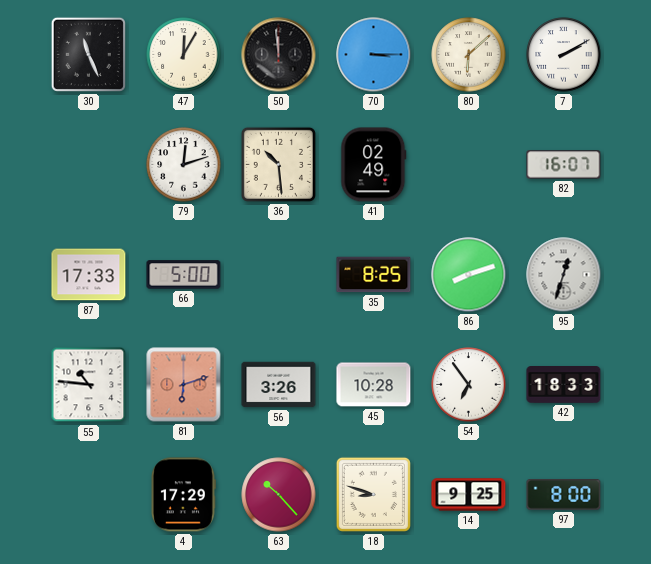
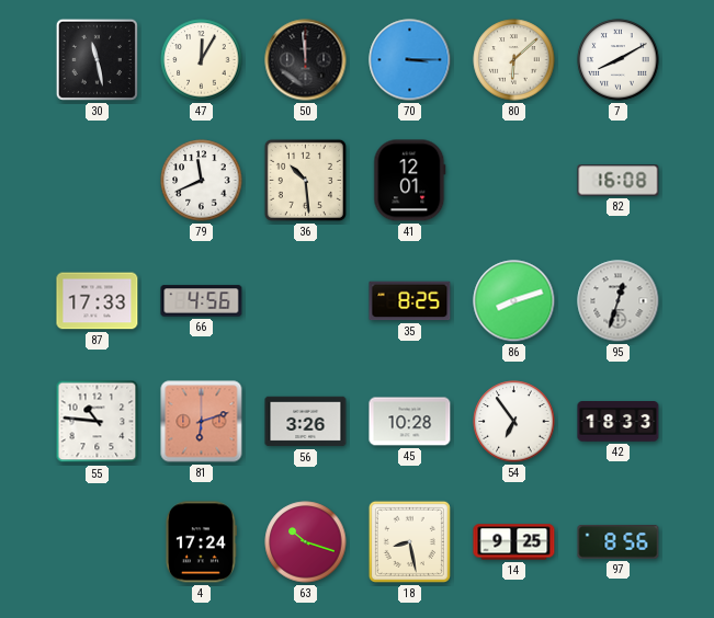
30: 11:26 -> 11:28 (97, 59)
7: 2:10 -> 8:10 (619, 60)
79: 12:12 -> 11:41 (202, 181)
41: 02:49 -> 12:01 (410, 181)
82: 16:07 -> 16:08 (619, 181)
66: 5:00 -> 4:56 (202, 301)
4: 17:29 -> 17:24 (201, 542)
63: 10:23 -> 10:18 (306, 542)
18: 8:48 -> 8:28 (409, 541)
97: 8:00 -> 8:56 (619, 542)
